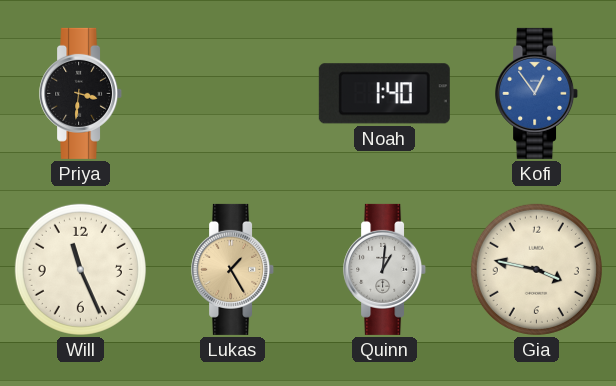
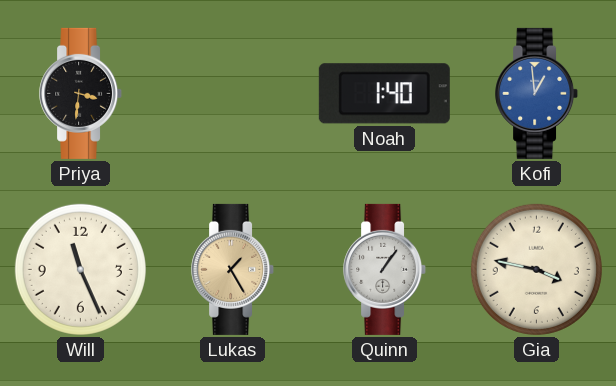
Kofi: 12:54 -> 12:59 (537, 93)
Quinn: 1:01 -> 1:06 (385, 269)
